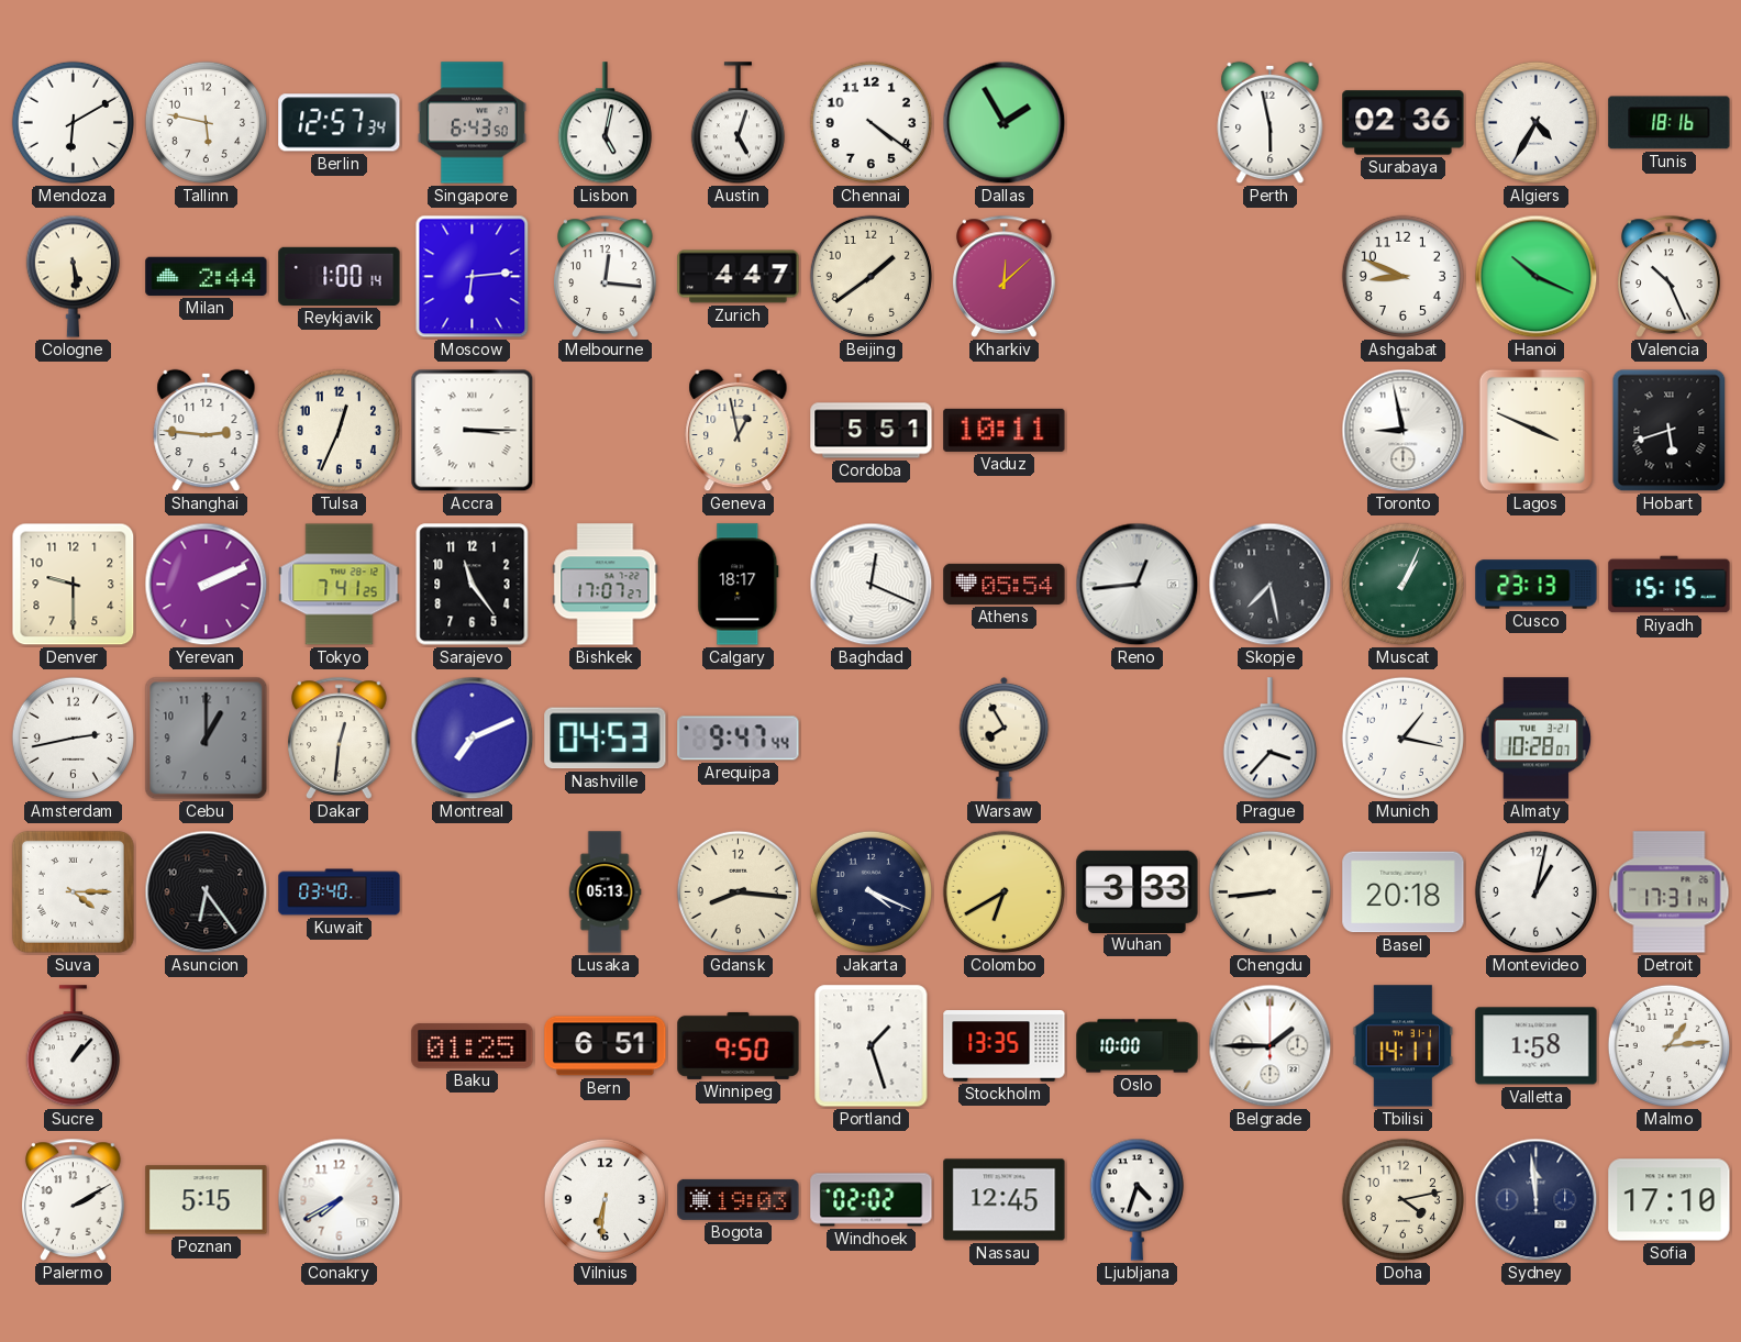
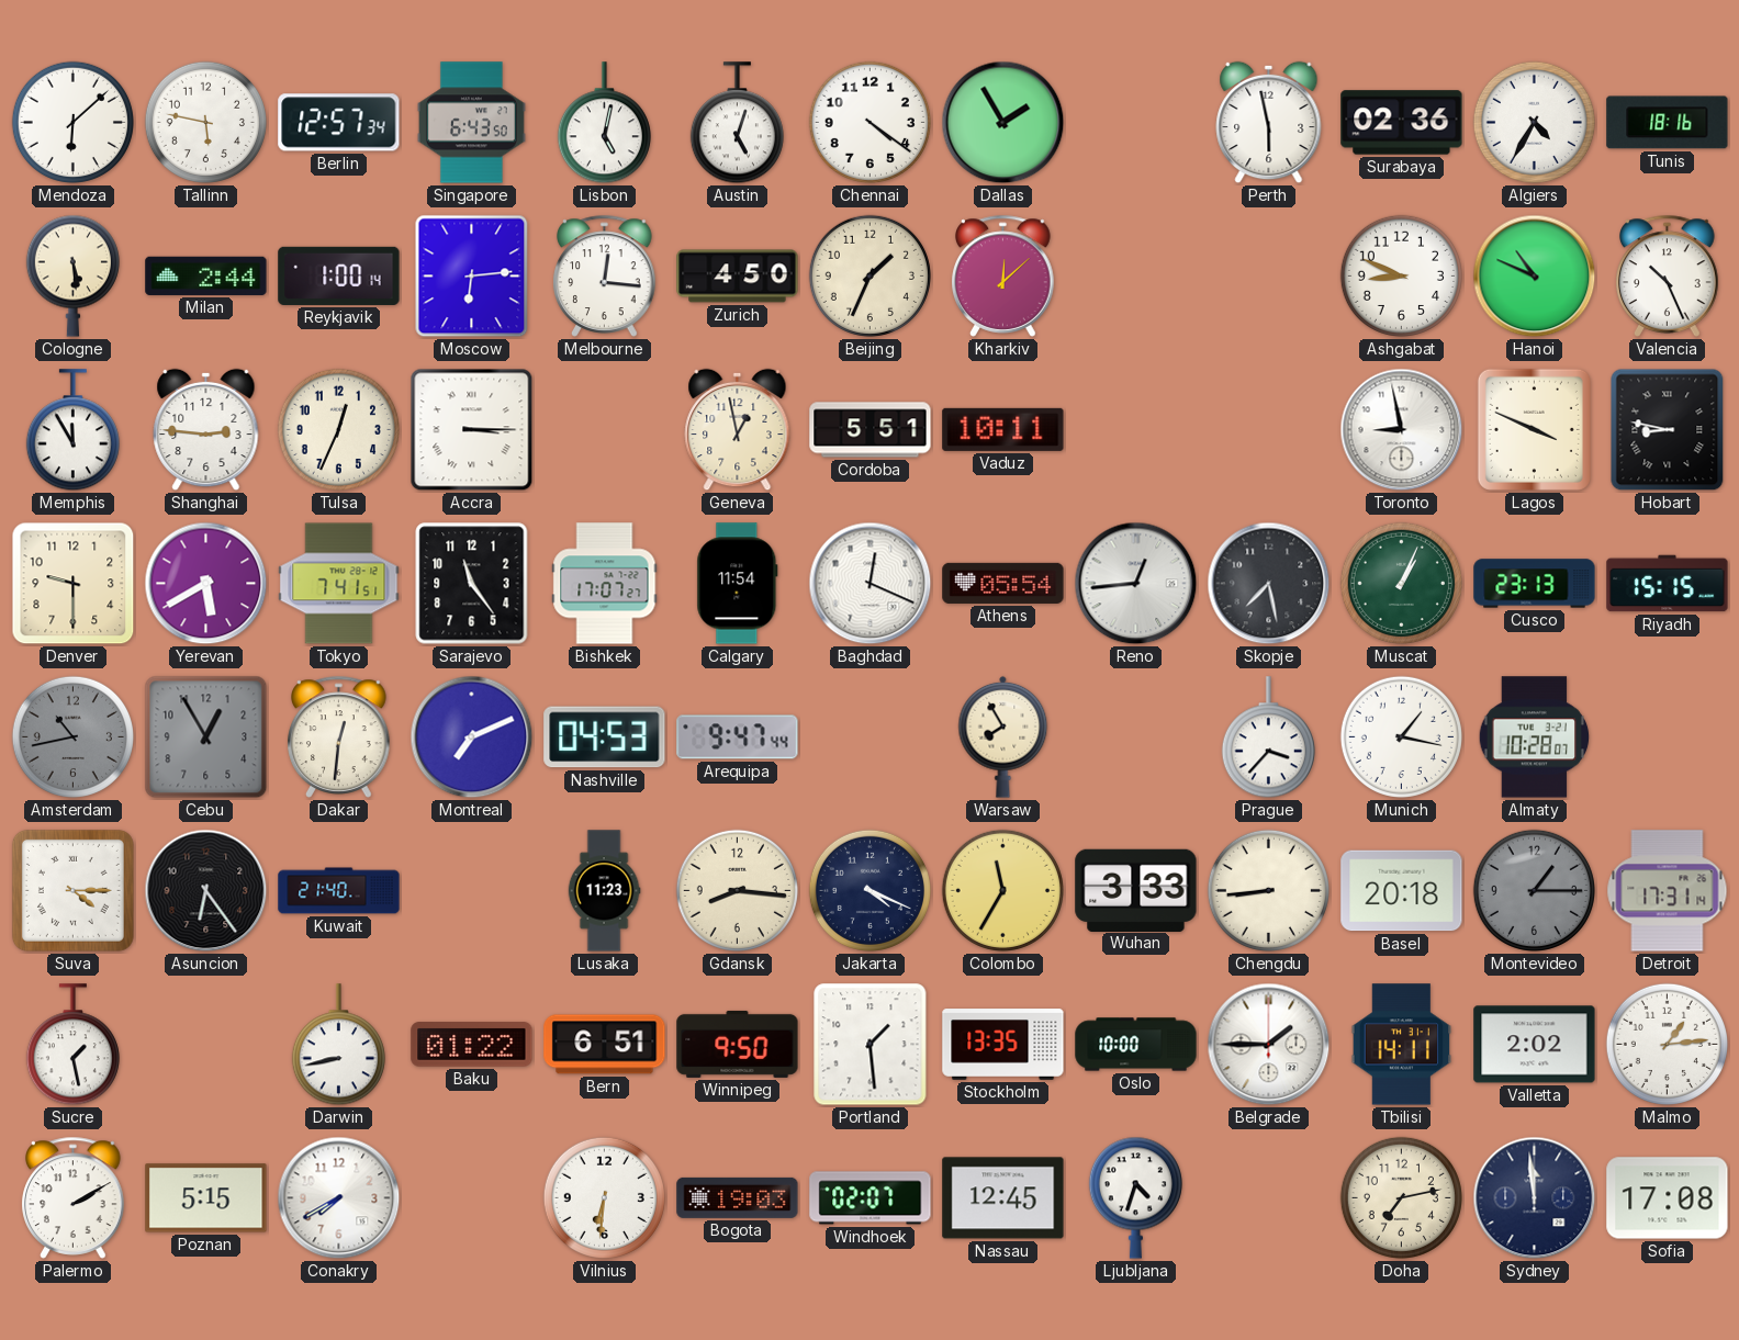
Mendoza: 6:10 -> 6:08 (72, 122)
Zurich: 4:47 -> 4:50 (738, 277)
Beijing: 1:39 -> 1:34 (869, 275)
Hanoi: 10:19 -> 10:49 (1535, 277)
Memphis: none -> 11:55 (72, 430)
Hobart: 5:42 -> 8:47 (1668, 430)
Yerevan: 2:11 -> 5:40 (206, 584)
Tokyo: 7:41:25 -> 7:41:51 (339, 584)
Calgary: 18:17 -> 11:54 (738, 584)
Amsterdam: 2:43 -> 10:43 (72, 736)
Amsterdam dial: white -> grey (72, 736)
Cebu: 1:00 -> 12:55 (206, 737)
Kuwait: 03:40 -> 21:40 (339, 891)
Lusaka: 05:13 -> 11:23 (604, 891)
Colombo: 6:40 -> 11:35 (1002, 890)
Montevideo: 1:02 -> 1:15 (1534, 890)
Montevideo dial: white -> grey (1534, 890)
Sucre: 1:07 -> 1:28 (72, 1045)
Darwin: none -> 8:43 (338, 1045)
Baku: 01:25 -> 01:22 (472, 1045)
Portland: 1:27 -> 1:29 (871, 1045)
Valletta: 1:58 -> 2:02 (1535, 1045)
Windhoek: 02:02 -> 02:07 (871, 1198)
Doha: 4:13 -> 7:13 (1401, 1197)
Sofia: 17:10 -> 17:08 (1668, 1198)
